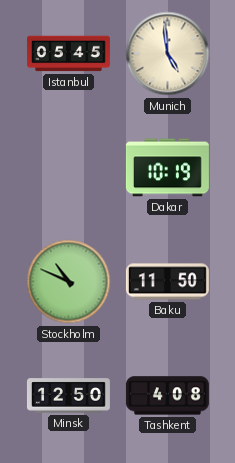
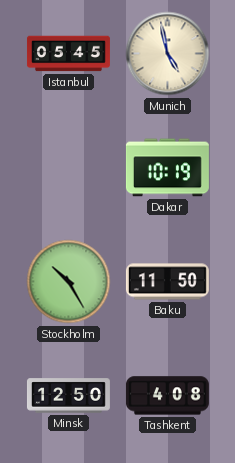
Munich: 4:59 -> 4:58 (168, 54)
Stockholm: 10:49 -> 10:25 (69, 282)
